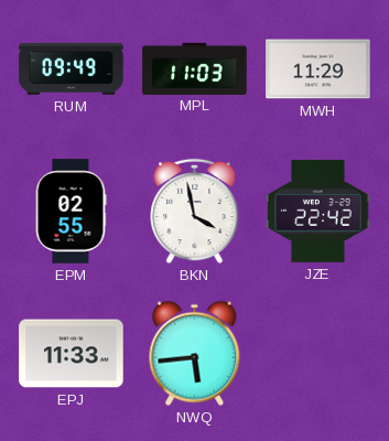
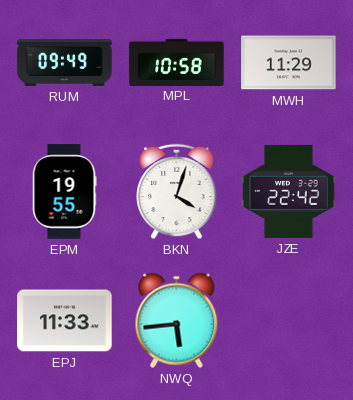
MPL: 11:03 -> 10:58 (177, 62)
EPM: 02:55 -> 19:55 (64, 192)
BKN: 3:58 -> 4:03 (177, 192)
